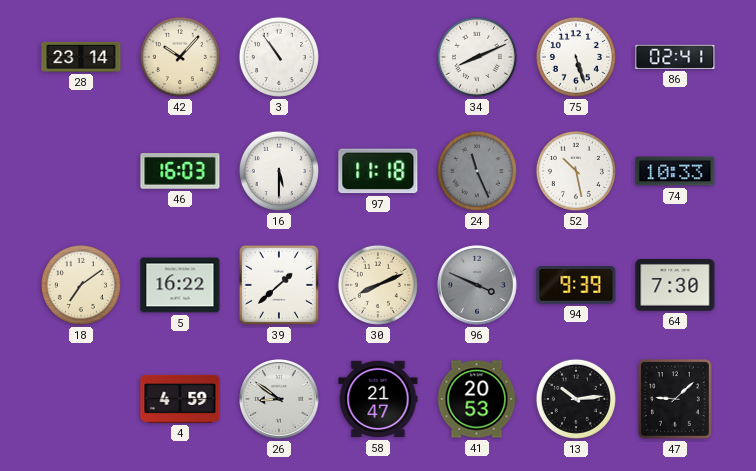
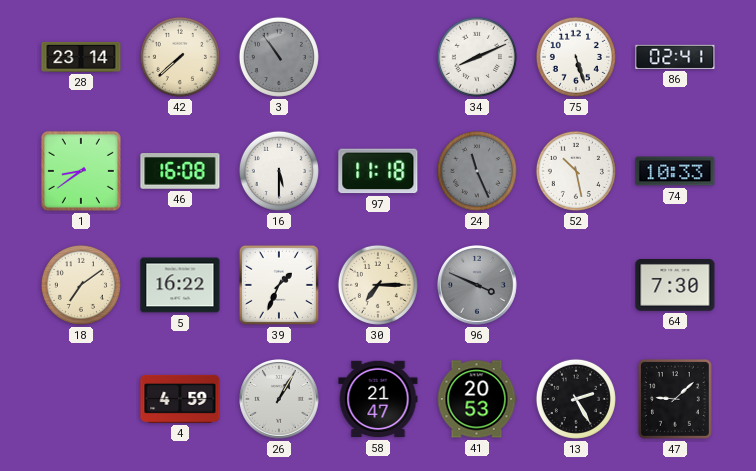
42: 10:07 -> 7:38 (180, 57)
3 dial: white -> grey (279, 57)
1: none -> 8:39 (81, 171)
46: 16:03 -> 16:08 (180, 171)
39: 1:38 -> 1:34 (279, 285)
30: 8:11 -> 7:15 (378, 285)
94: 9:39 -> none (576, 285)
26: 8:51 -> 1:05 (280, 400)
13: 10:14 -> 2:25 (576, 399)
